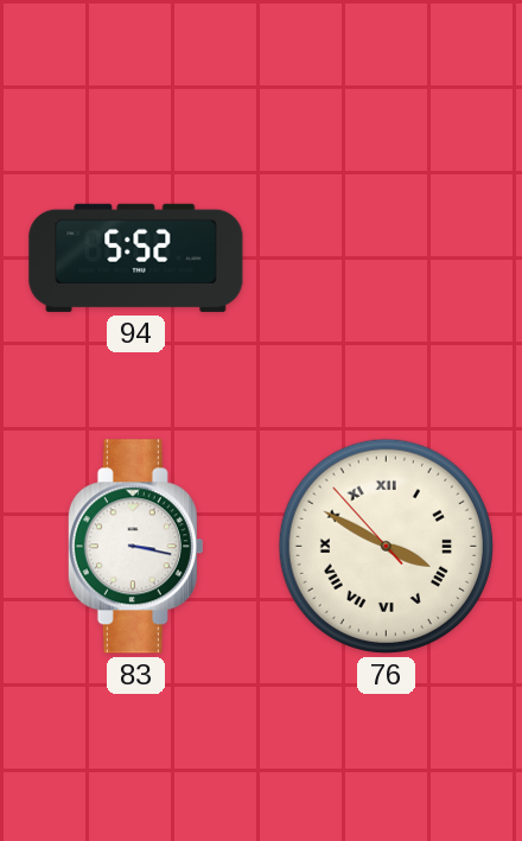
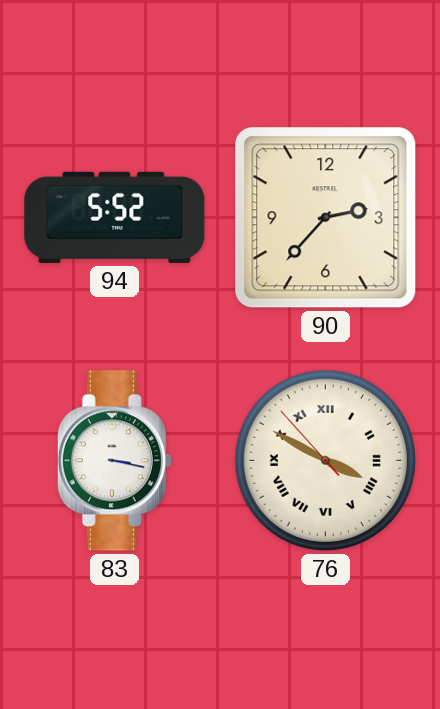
90: none -> 2:37 (326, 218)
